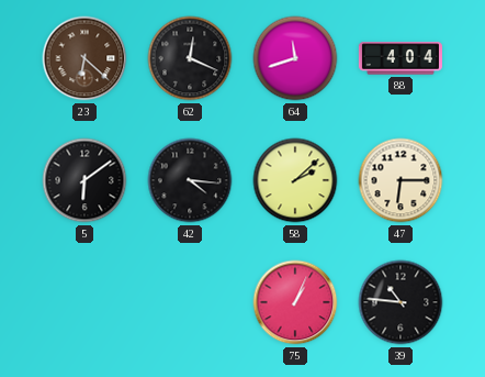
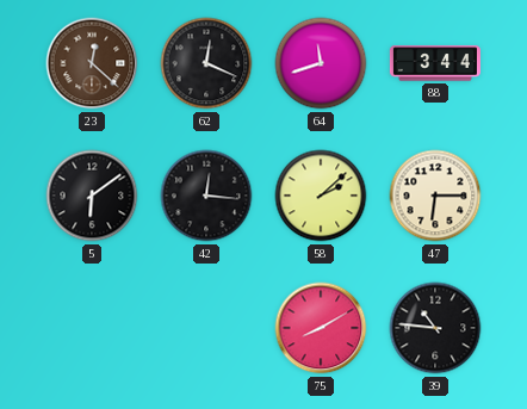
23: 6:22 -> 12:22 (92, 63)
88: 4:04 -> 3:44 (435, 63)
42: 4:16 -> 12:16 (206, 196)
75: 1:04 -> 8:10 (321, 328)
